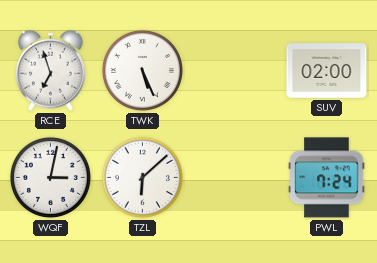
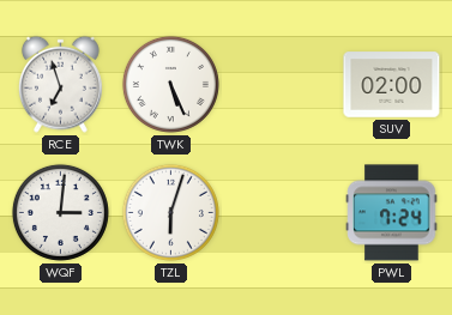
WQF: 3:02 -> 3:01 (60, 212)
TZL: 6:08 -> 6:03 (170, 212)
